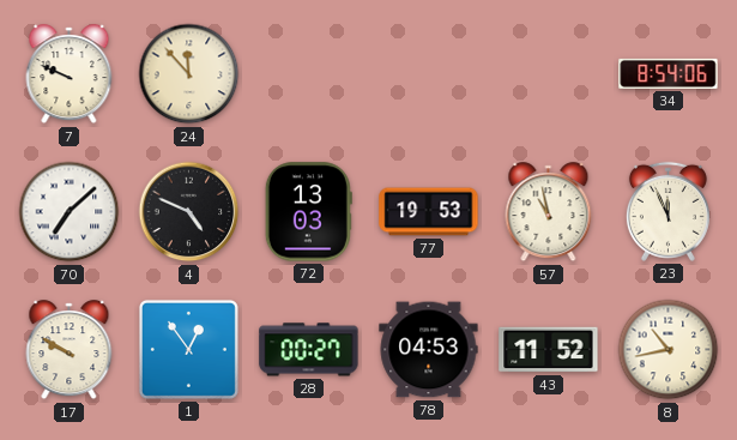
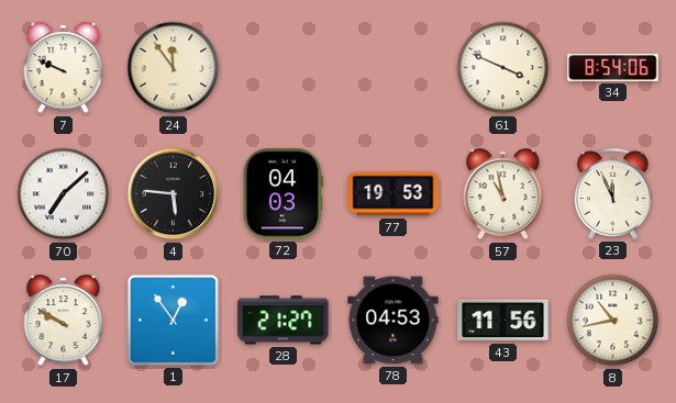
24: 11:53 -> 11:54 (174, 68)
61: none -> 3:49 (503, 68)
4: 4:49 -> 5:46 (174, 194)
72: 13:03 -> 04:03 (282, 194)
28: 00:27 -> 21:27 (284, 321)
43: 11:52 -> 11:56 (503, 321)
